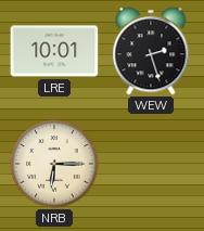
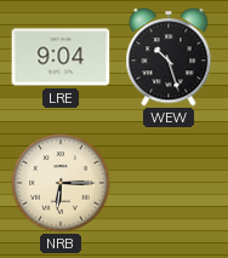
LRE: 10:01 -> 9:04 (61, 57)
WEW: 2:27 -> 10:27 (169, 57)
